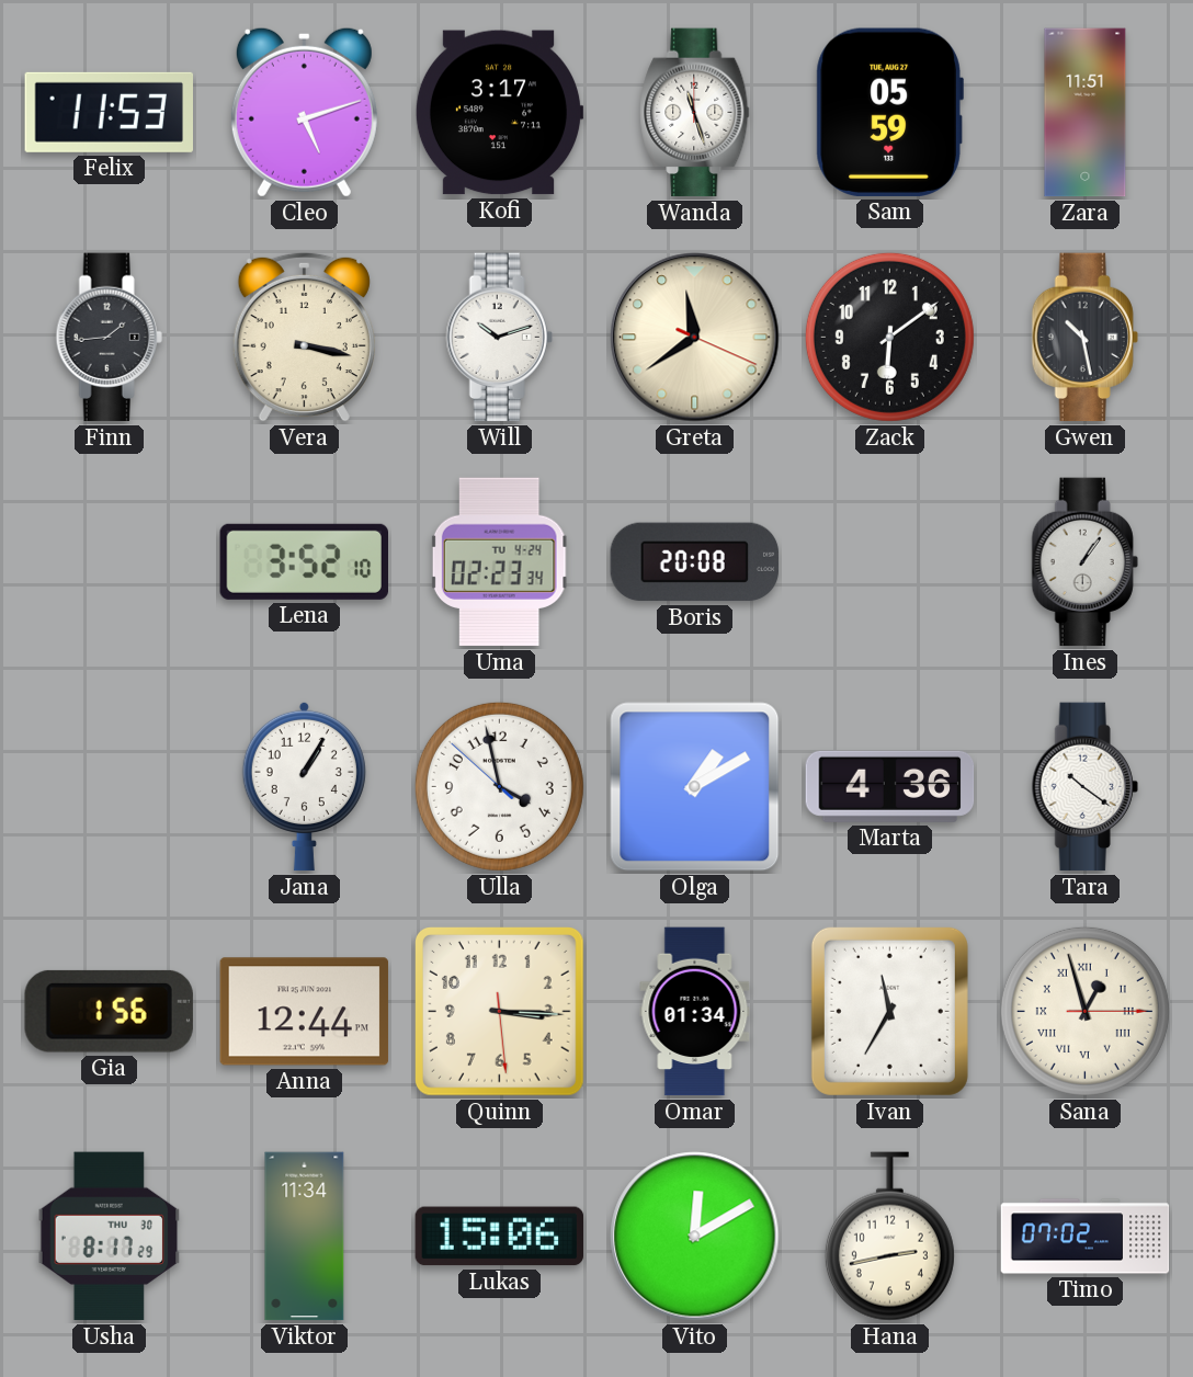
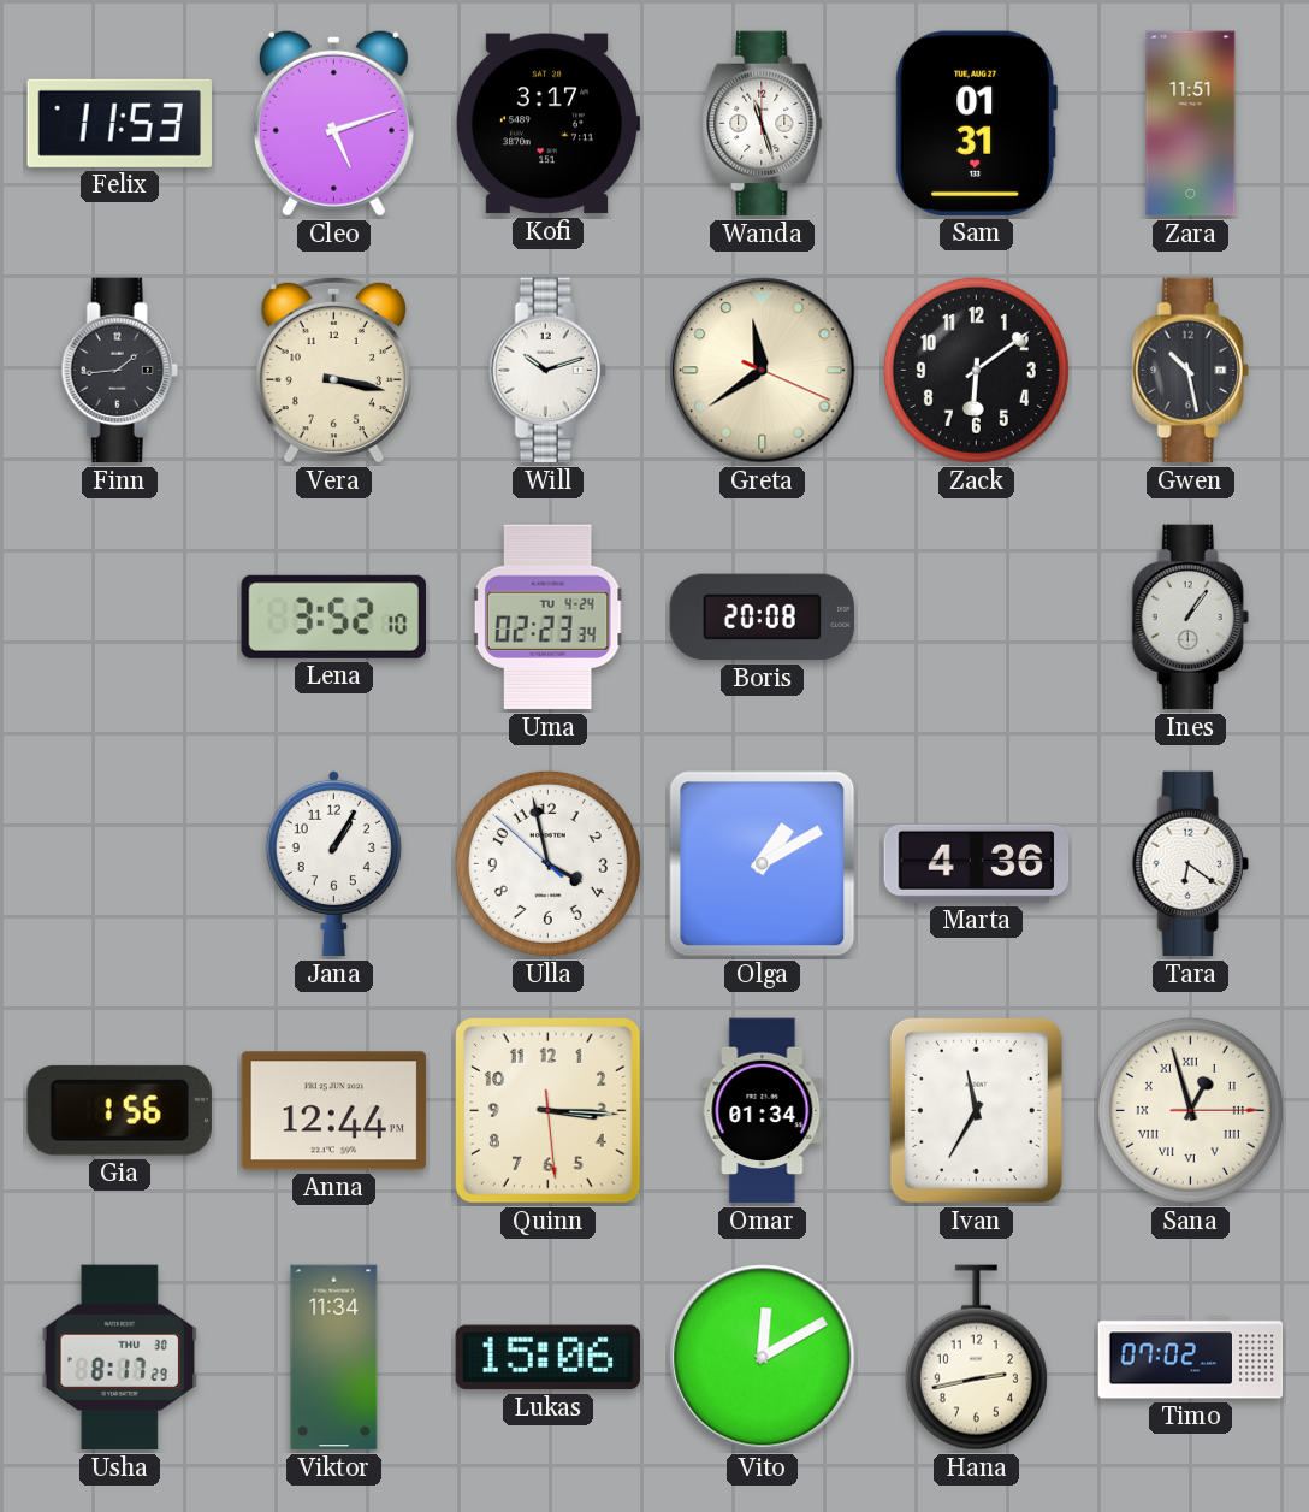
Sam: 05:59 -> 01:31 (976, 123)
Tara: 10:21 -> 6:21 (1190, 864)
